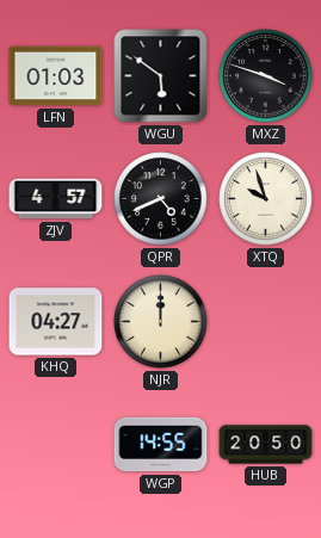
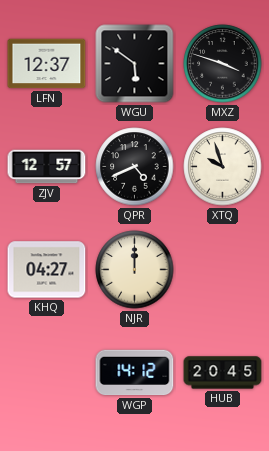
LFN: 01:03 -> 12:37 (47, 64)
ZJV: 4:57 -> 12:57 (47, 167)
WGP: 14:55 -> 14:12 (135, 373)
HUB: 20:50 -> 20:45 (223, 373)
